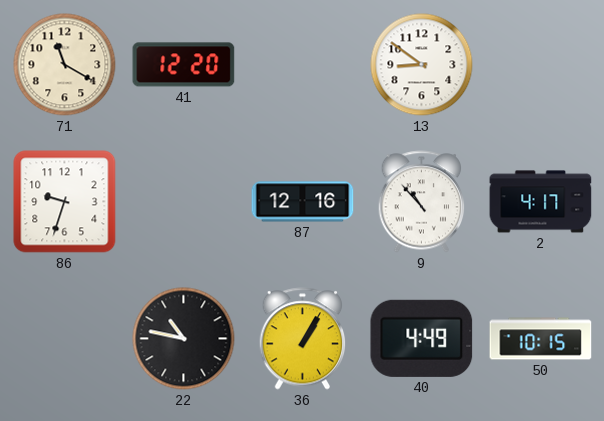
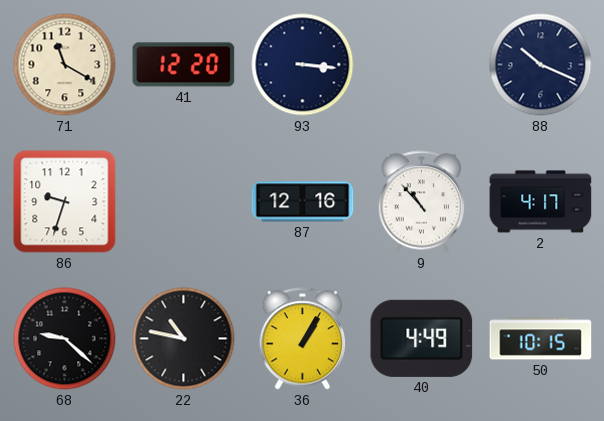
93: none -> 3:16 (303, 65)
13: 8:51 -> none (422, 65)
88: none -> 10:19 (541, 65)
68: none -> 9:22 (65, 339)
